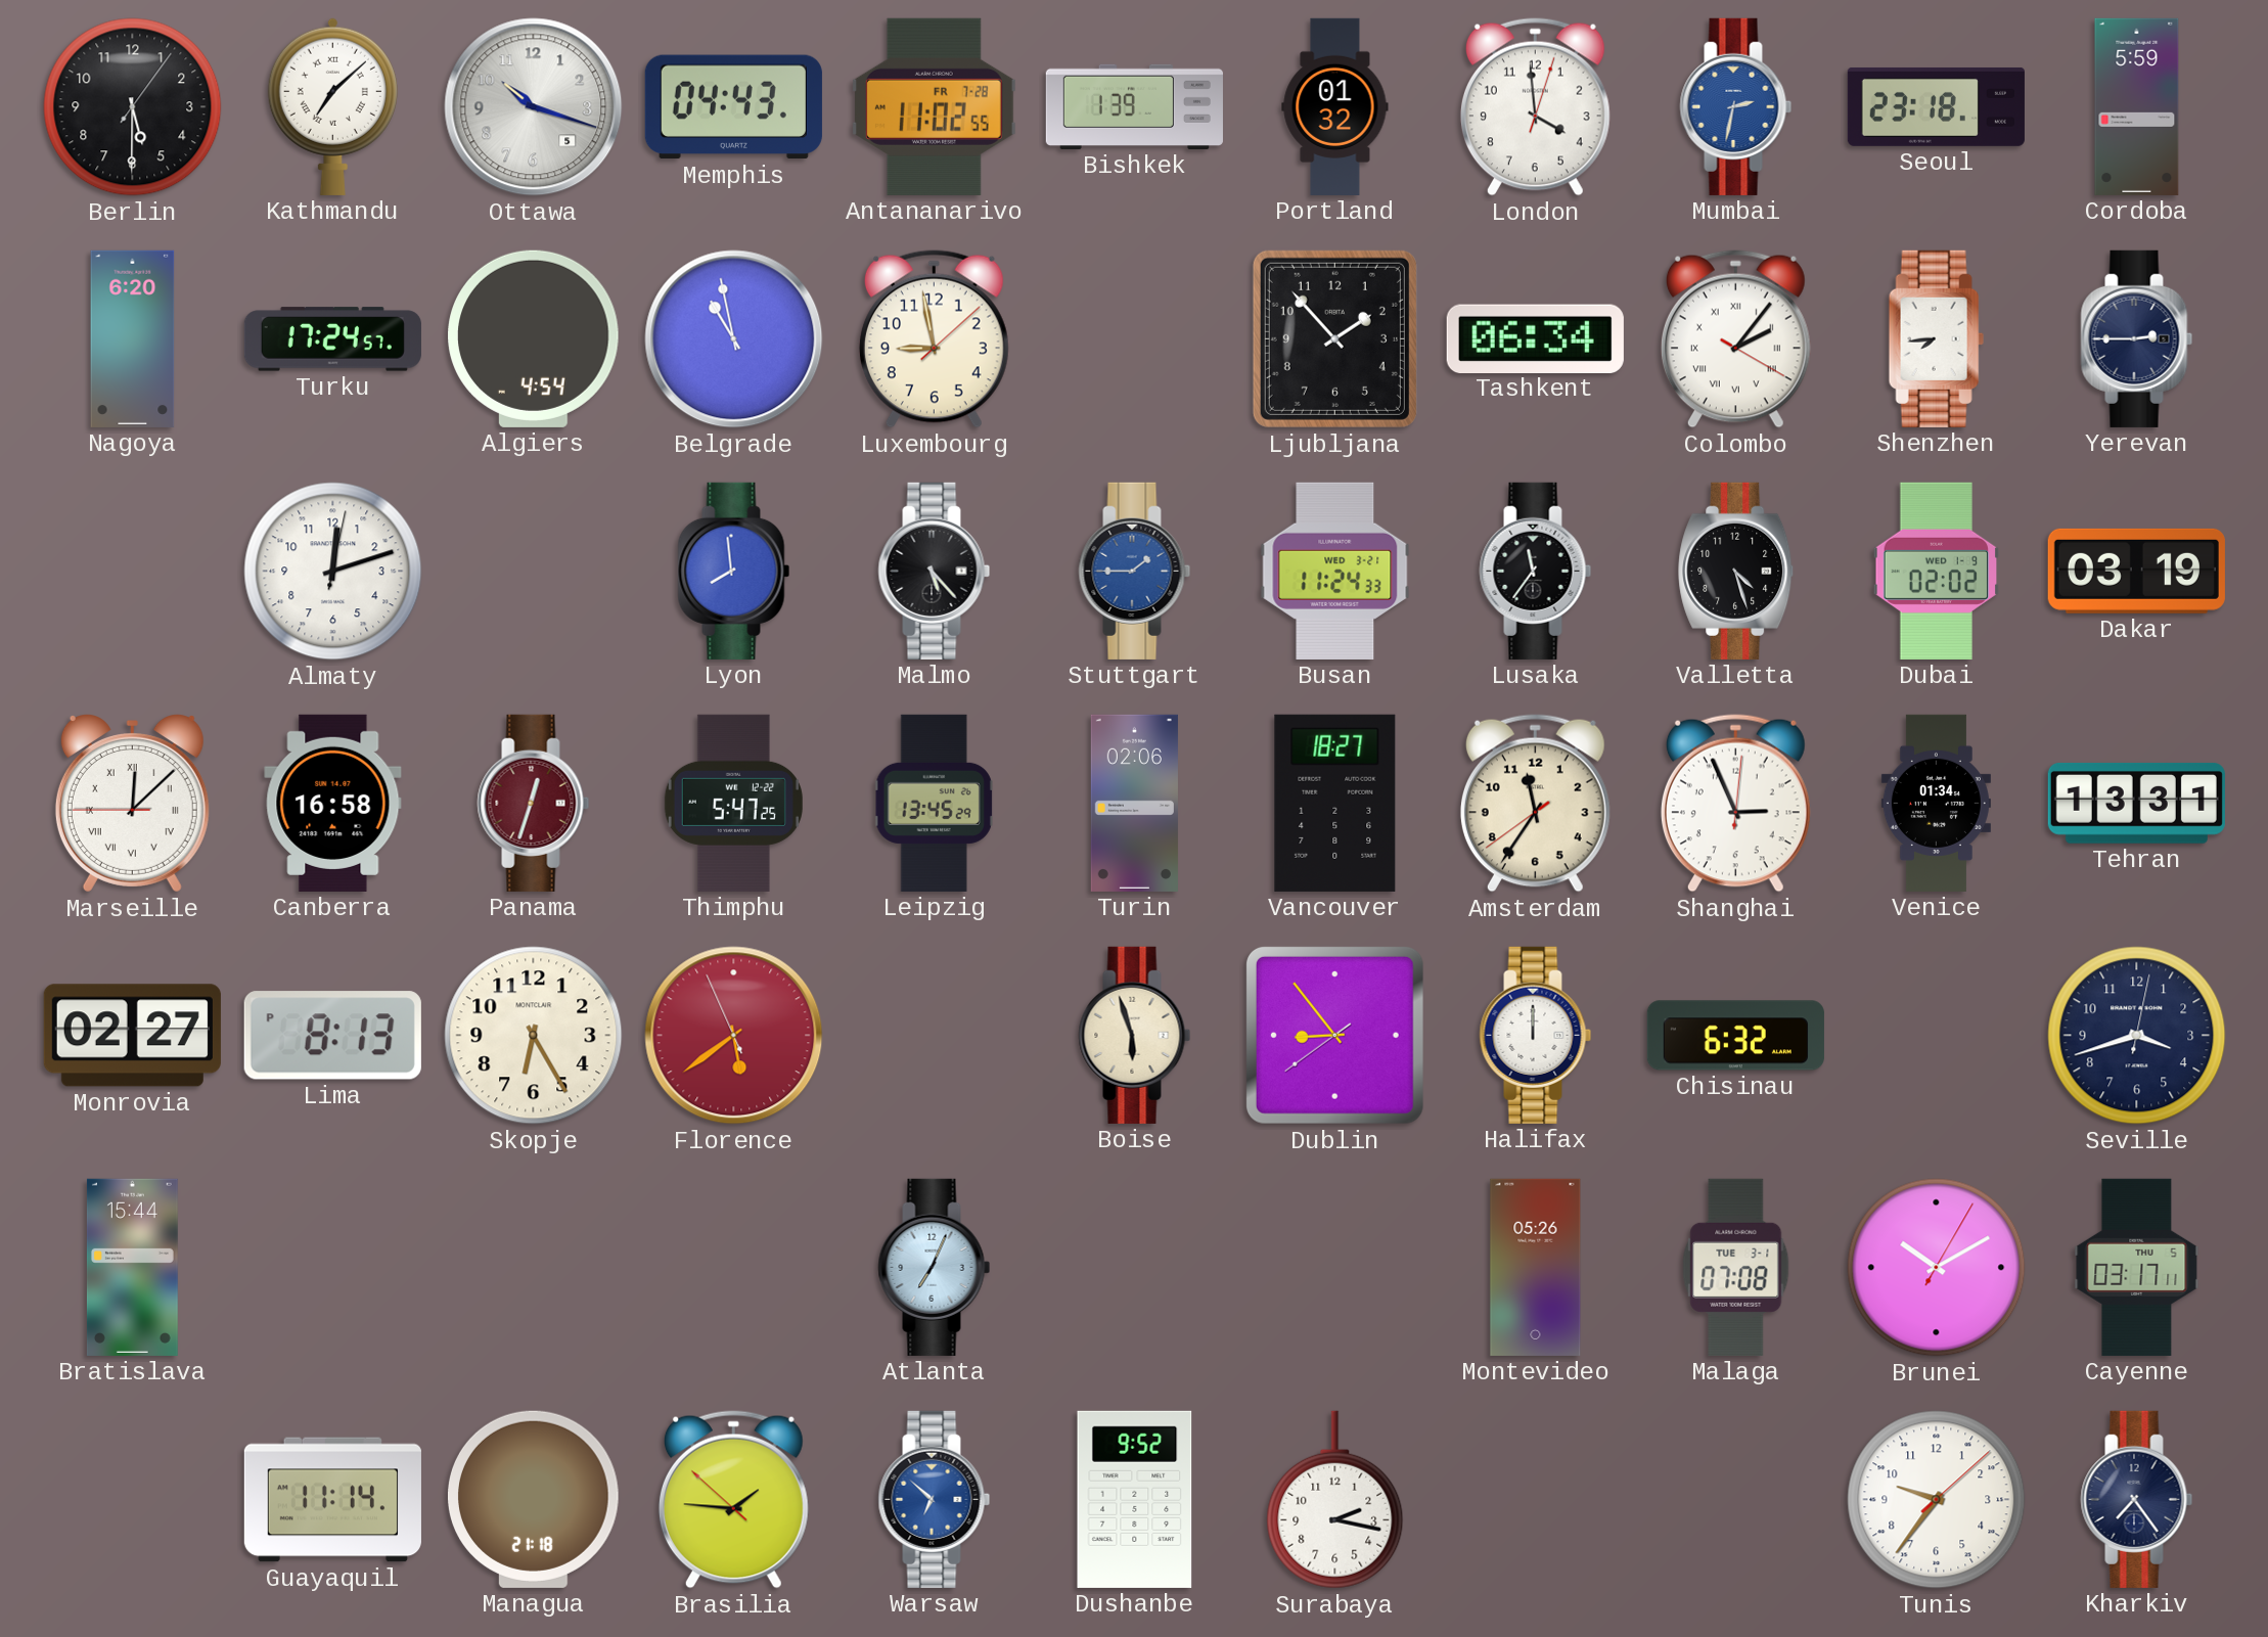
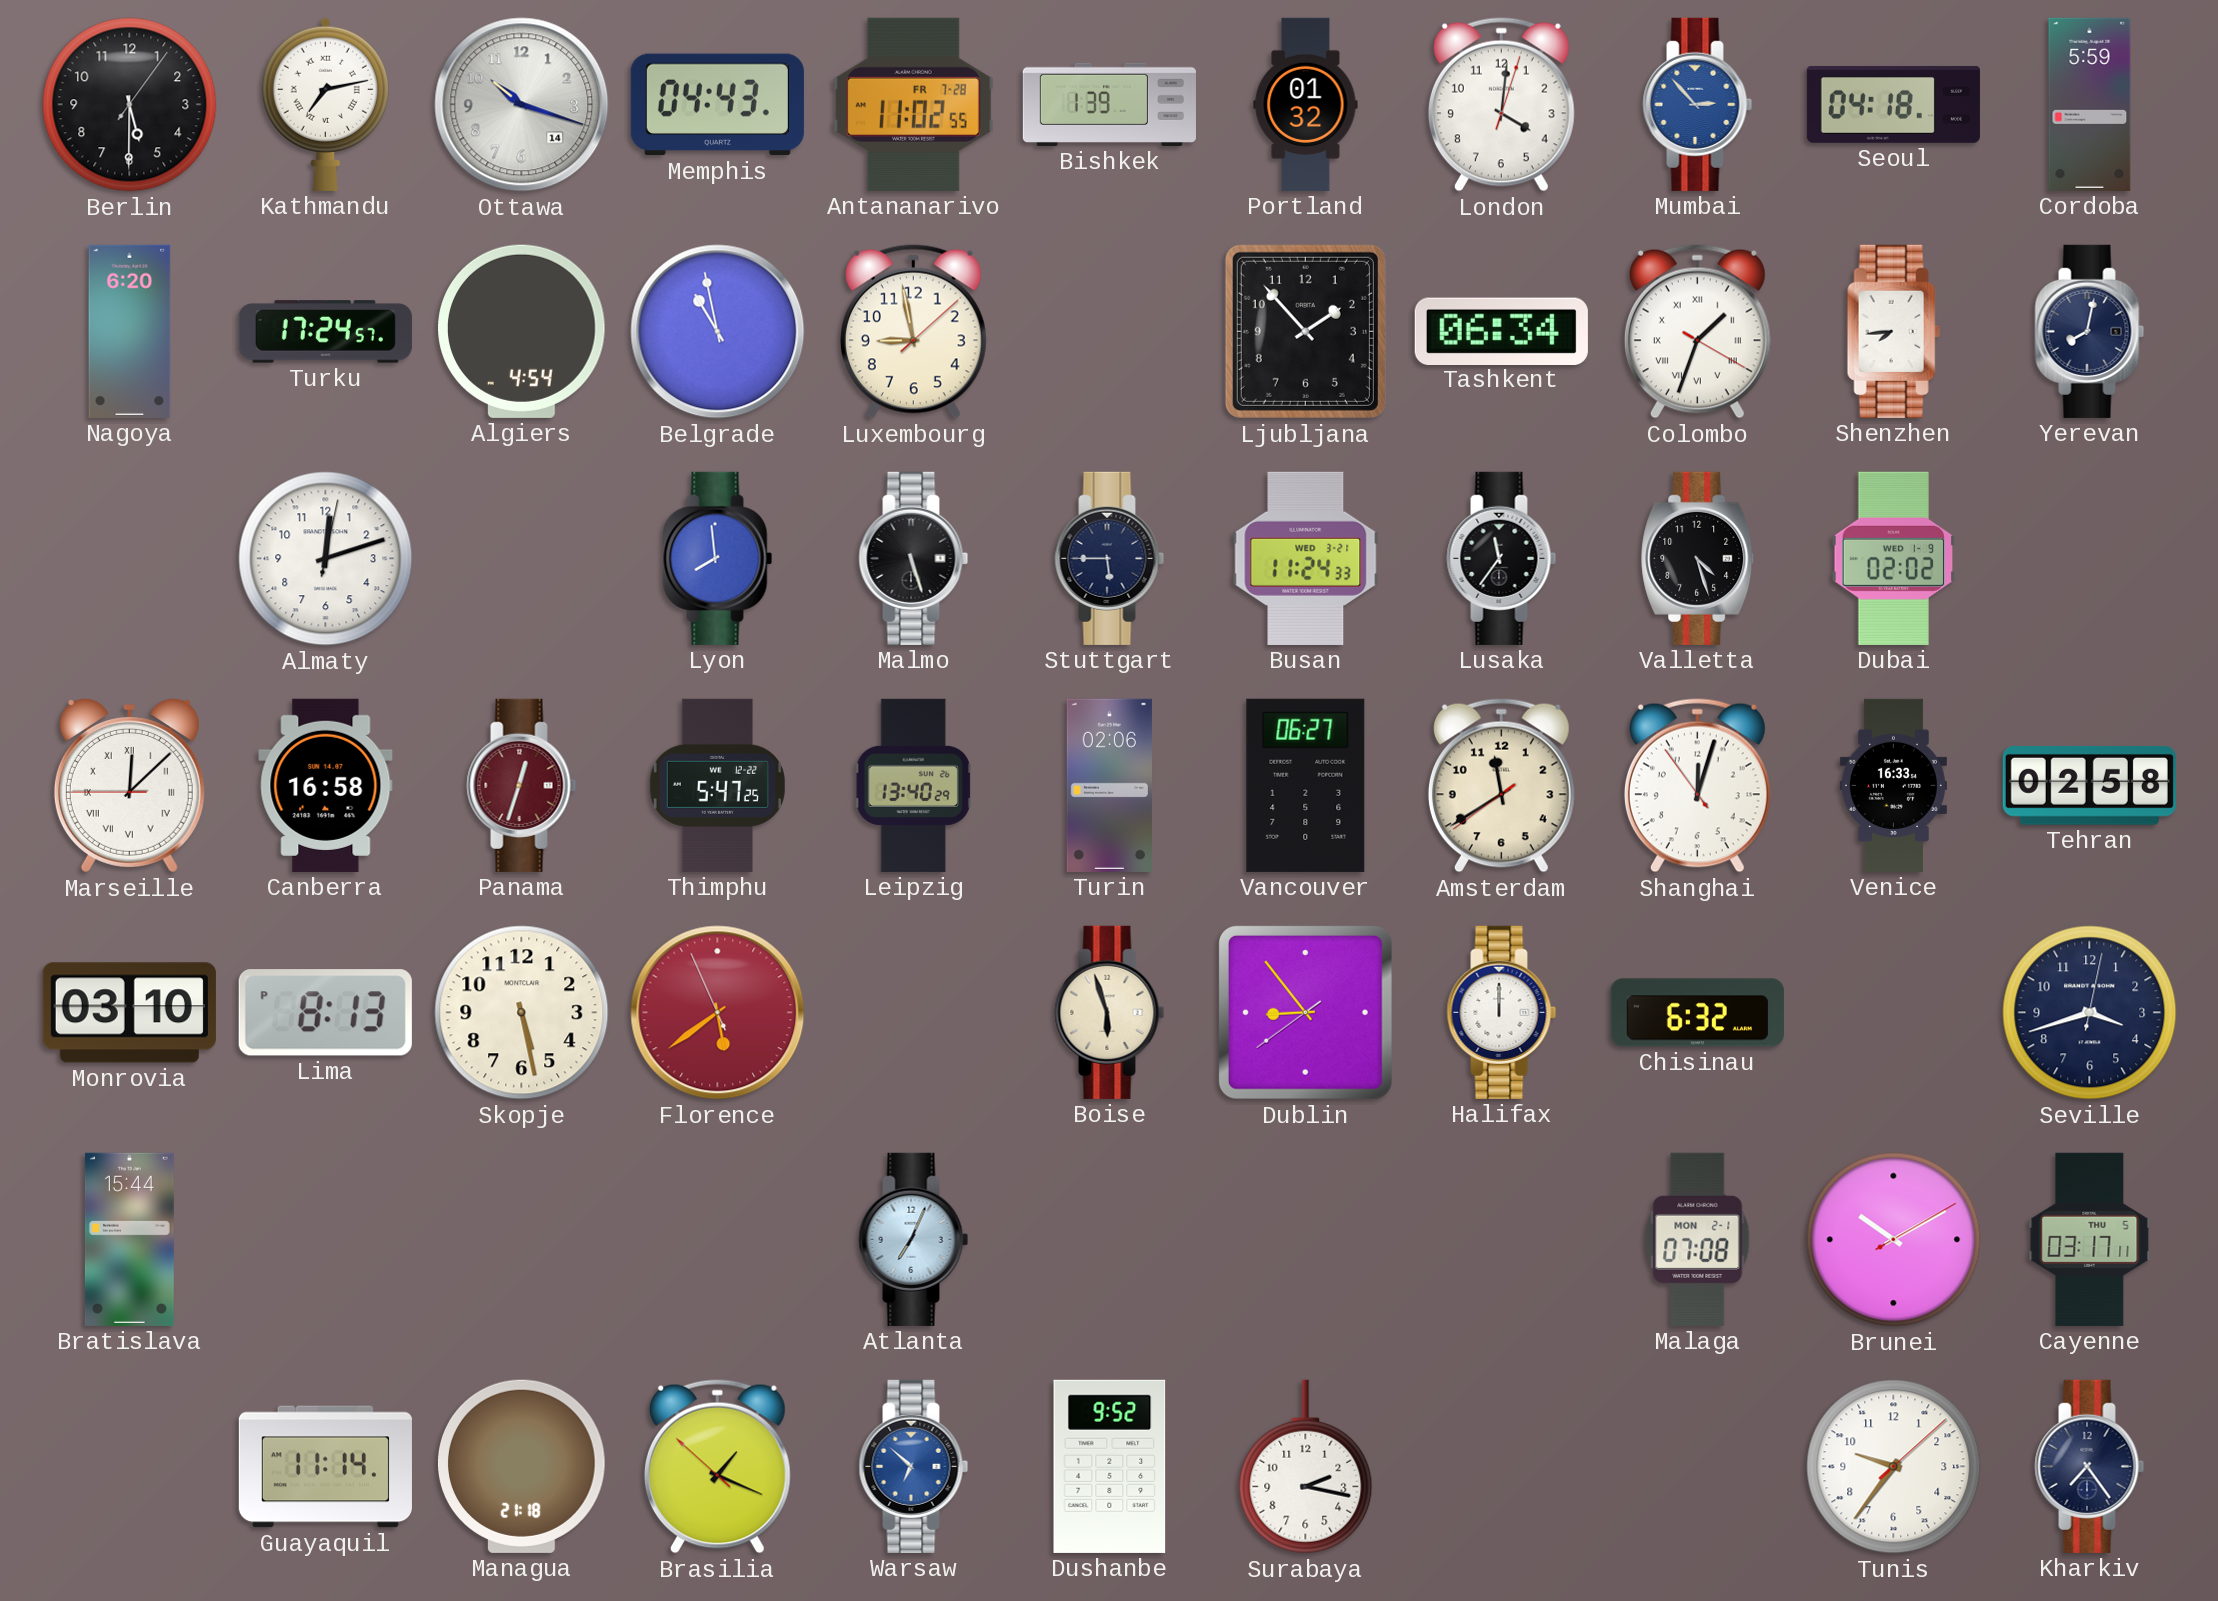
Kathmandu: 7:08 -> 7:13 (325, 104)
Ottawa date: 5 -> 14 (522, 105)
London: 3:59 -> 4:01 (1501, 105)
Mumbai: 2:32 -> 2:53 (1698, 104)
Seoul: 23:18 -> 04:18 (1893, 104)
Colombo: 2:06 -> 1:33 (1697, 332)
Yerevan: 2:45 -> 8:02 (2090, 331)
Malmo: 5:23 -> 5:27 (914, 558)
Stuttgart: 1:45 -> 5:45 (1110, 558)
Stuttgart dial: blue -> navy (1110, 558)
Dakar: 03:19 -> none (2136, 571)
Leipzig: 13:45 -> 13:40 (913, 785)
Vancouver: 18:27 -> 06:27 (1306, 785)
Amsterdam: 11:35 -> 11:39 (1501, 786)
Shanghai: 2:56 -> 12:02 (1697, 786)
Venice: 01:34 -> 16:33 (1893, 785)
Tehran: 13:31 -> 02:58 (2089, 785)
Monrovia: 02:27 -> 03:10 (129, 1013)
Skopje: 6:25 -> 5:28 (522, 1013)
Montevideo: 05:26 -> none (1536, 1267)
Malaga date: TUE 3-1 -> MON 2-1 (1698, 1239)
Brunei: 10:10:05 -> 10:10:10 (1894, 1240)
Brasilia: 1:45 -> 1:18 (717, 1467)
